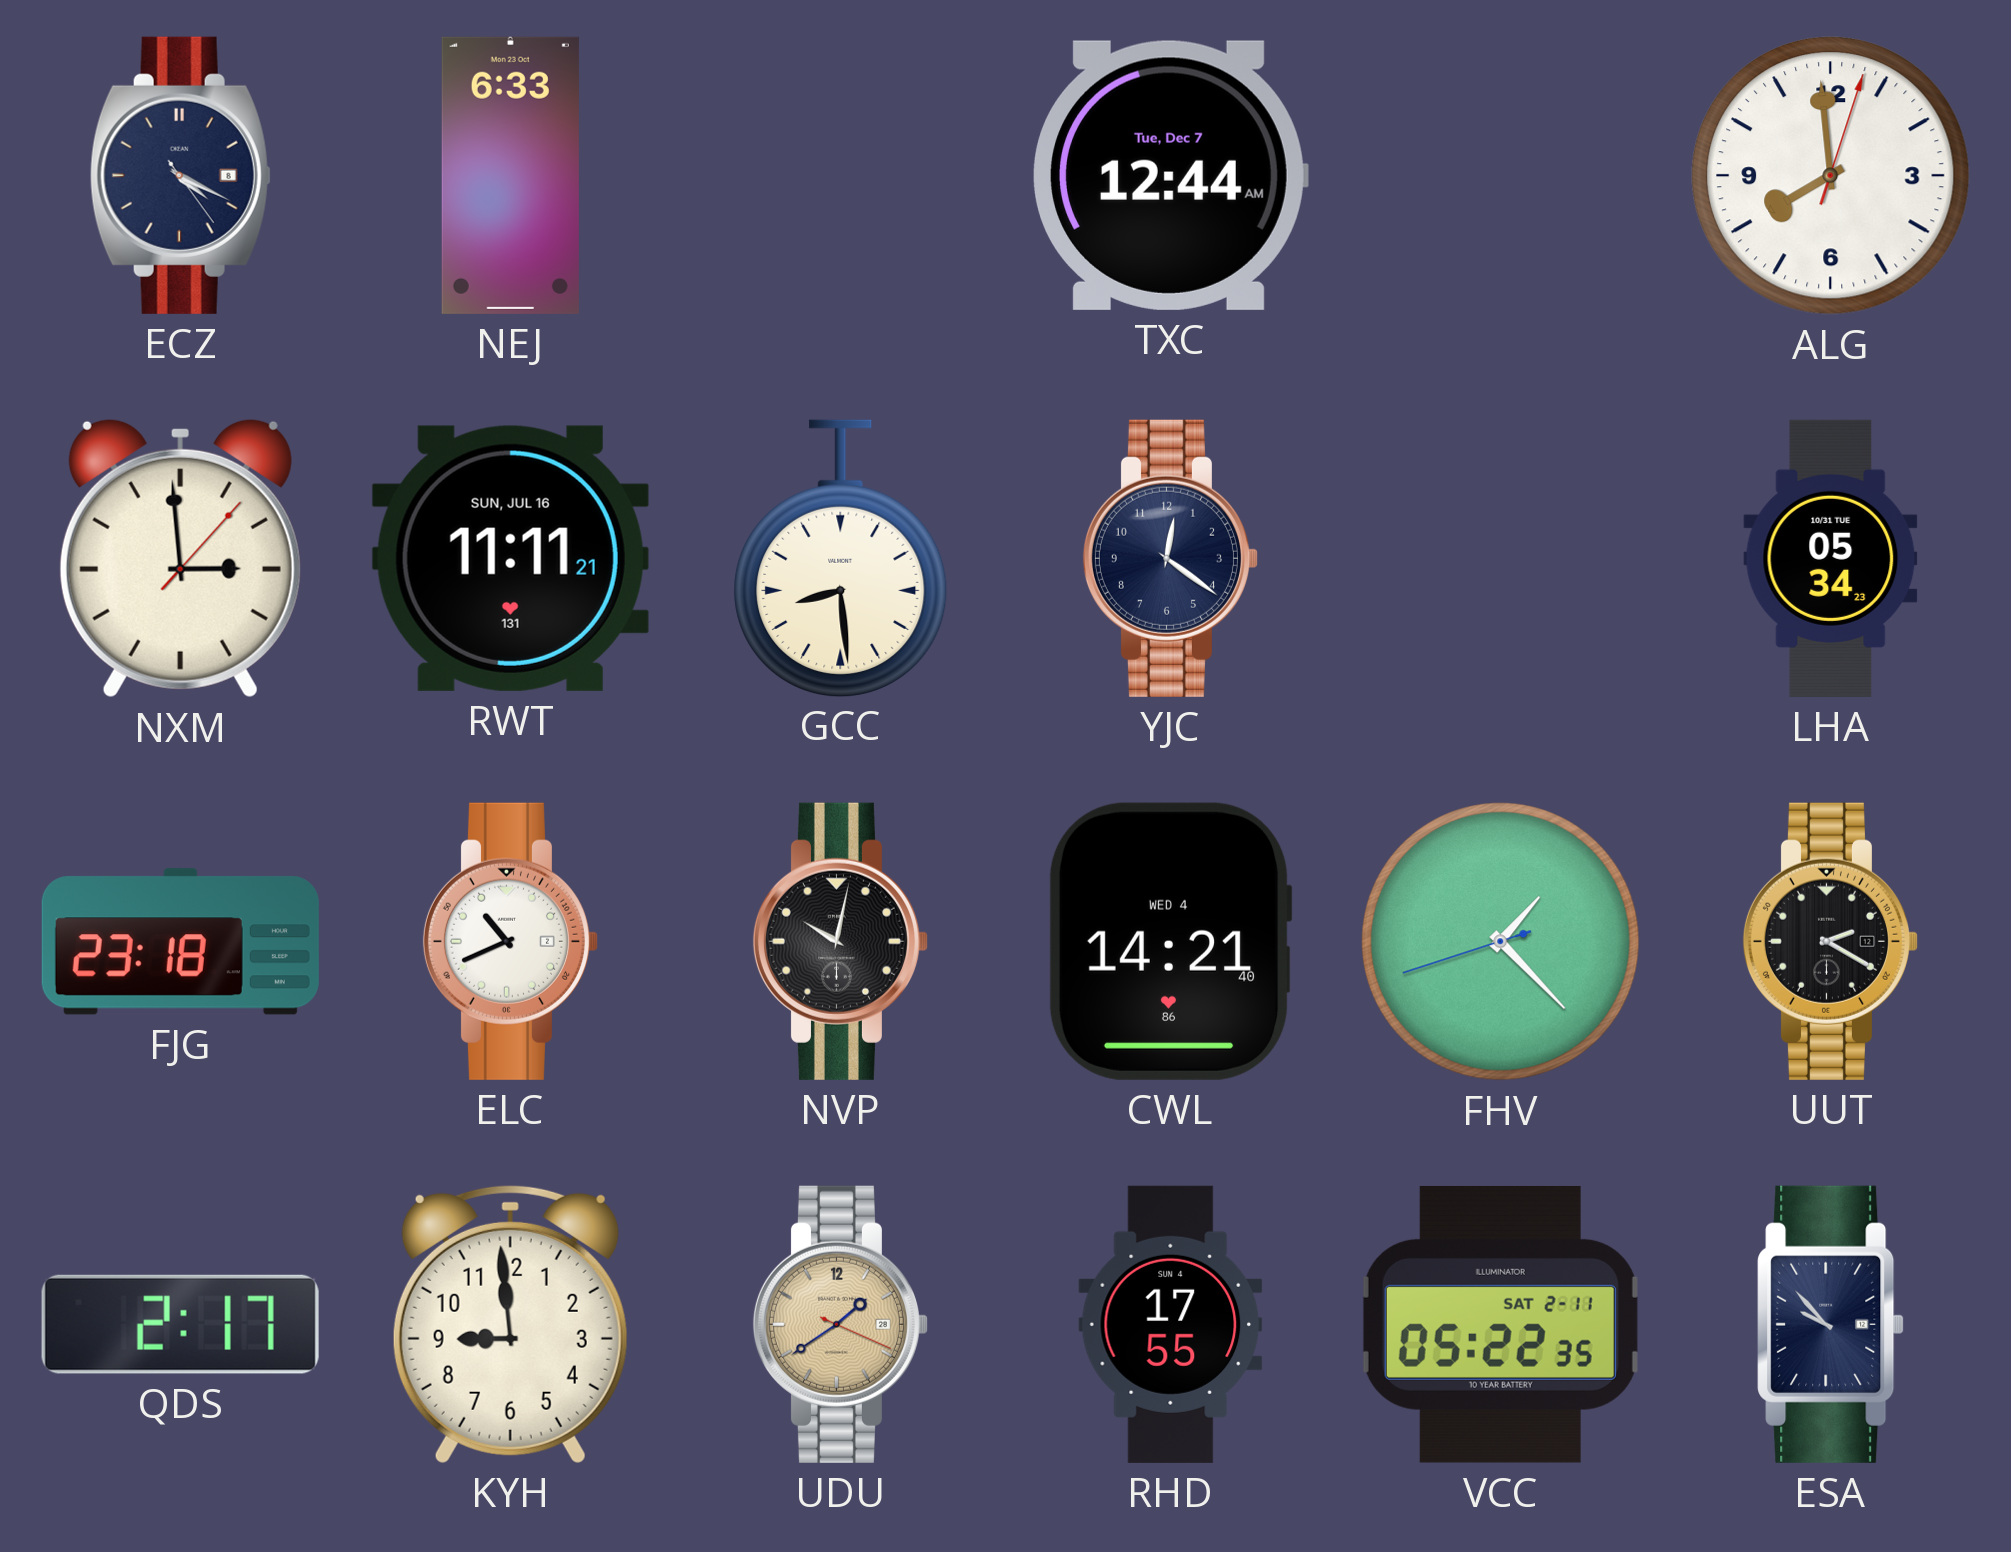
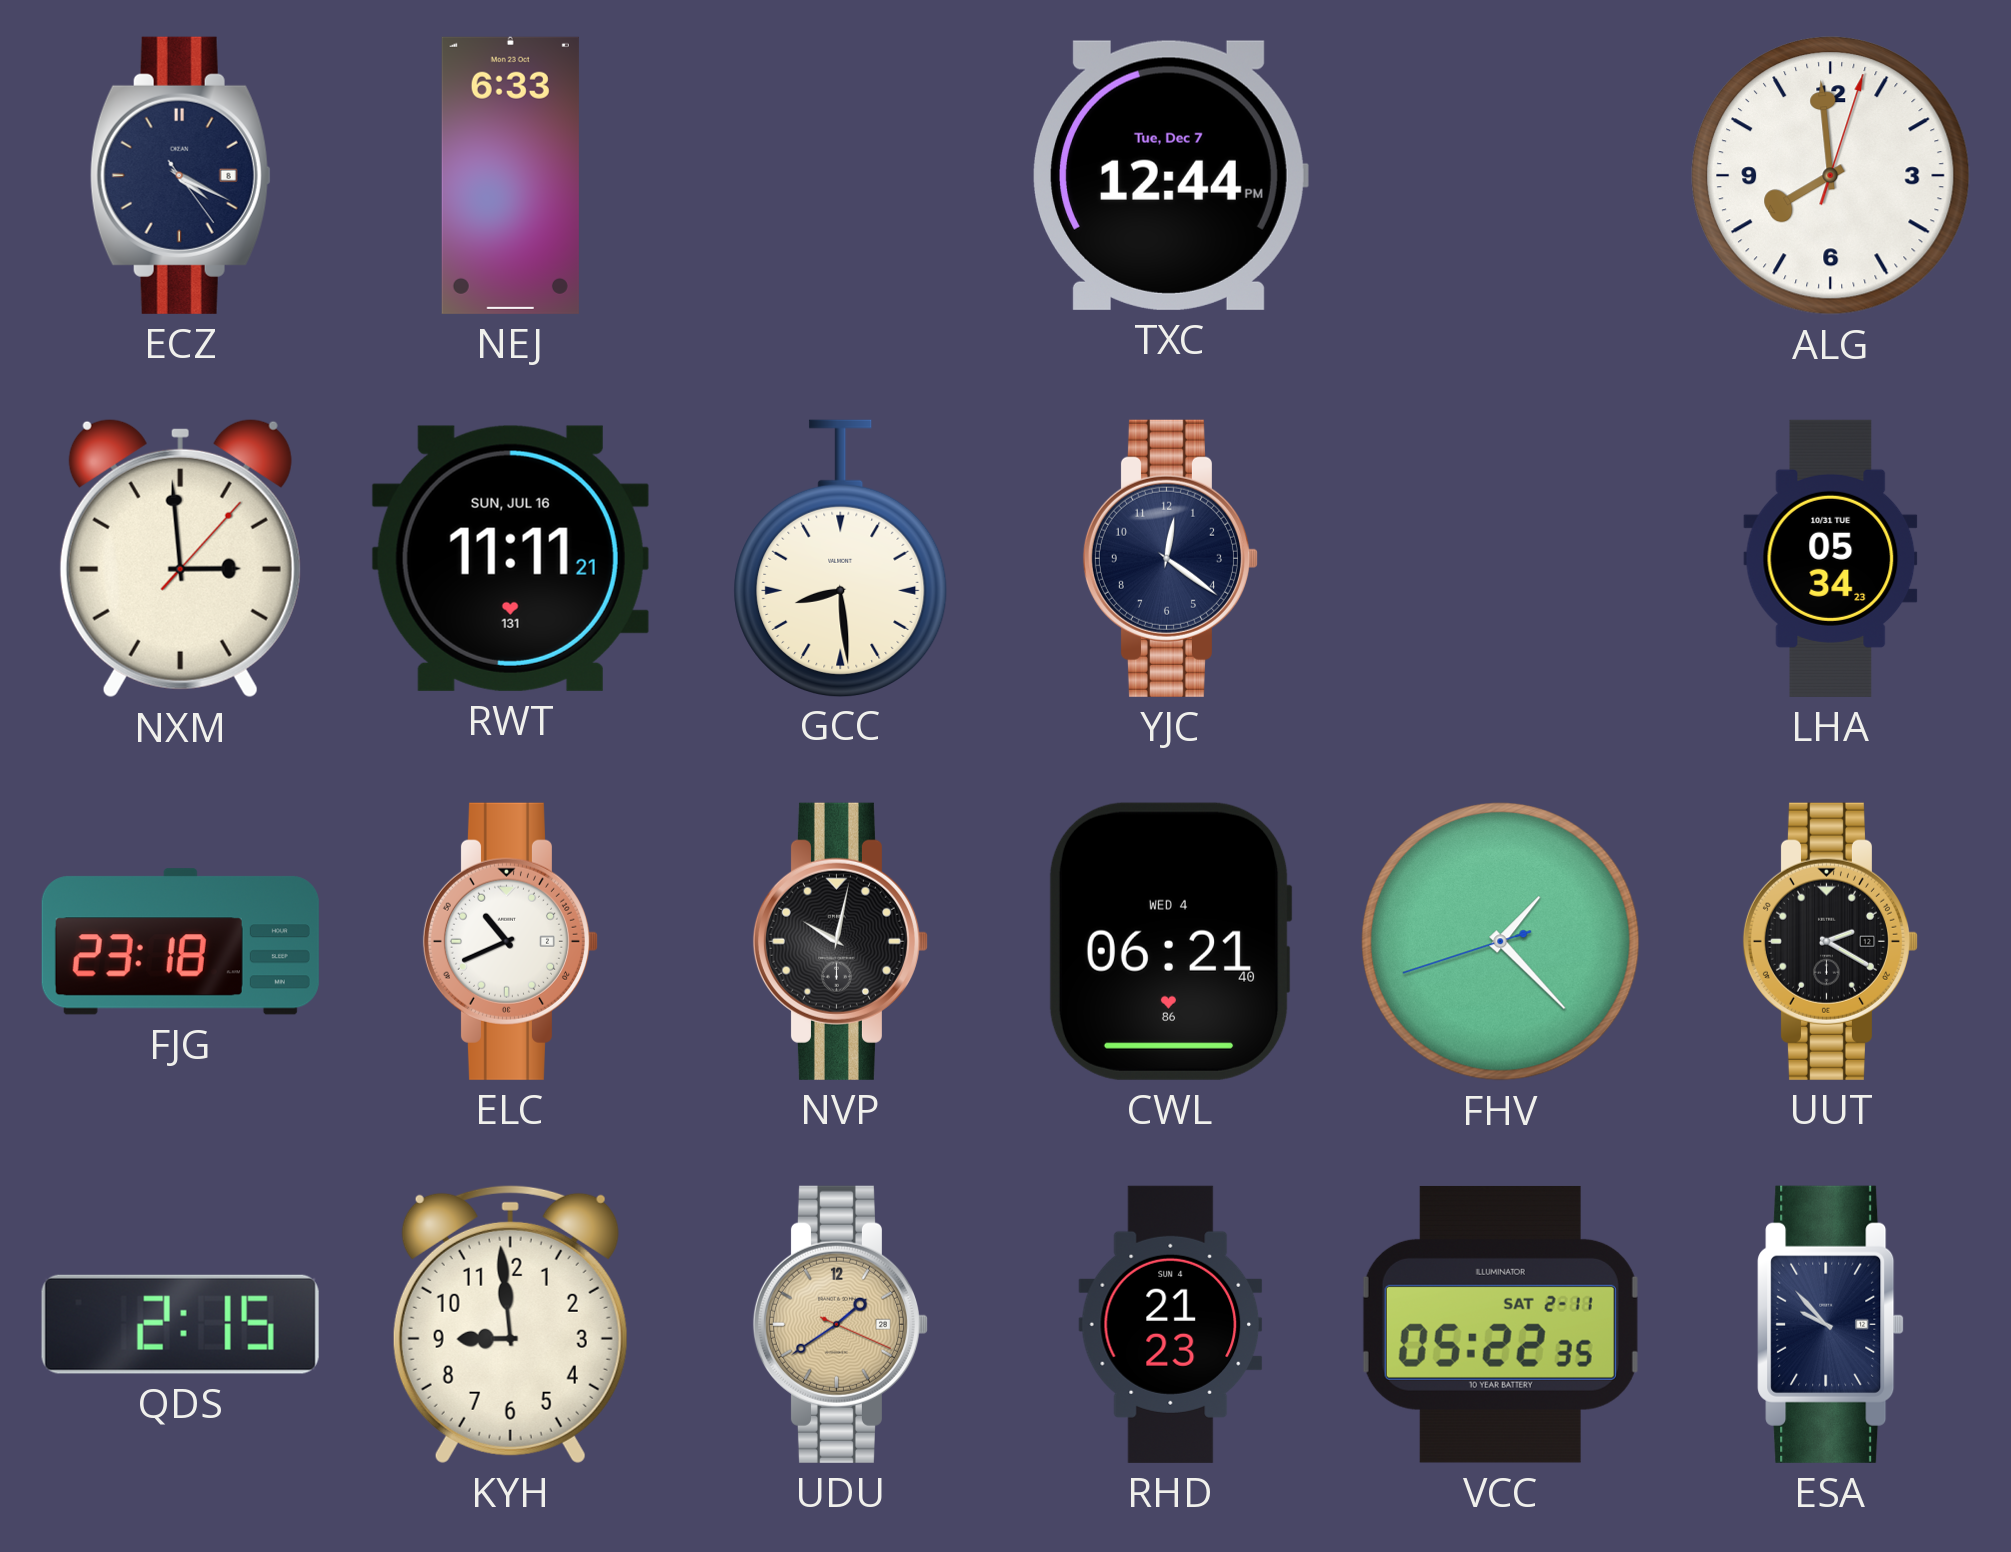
TXC: 12:44 AM -> 12:44 PM (1170, 175)
CWL: 14:21 -> 06:21 (1170, 941)
QDS: 2:17 -> 2:15 (180, 1324)
RHD: 17:55 -> 21:23 (1171, 1324)
